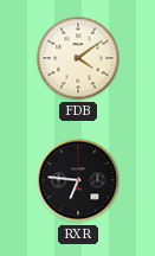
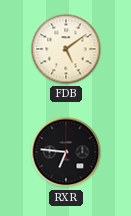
FDB: 4:09 -> 5:09 (66, 49)
